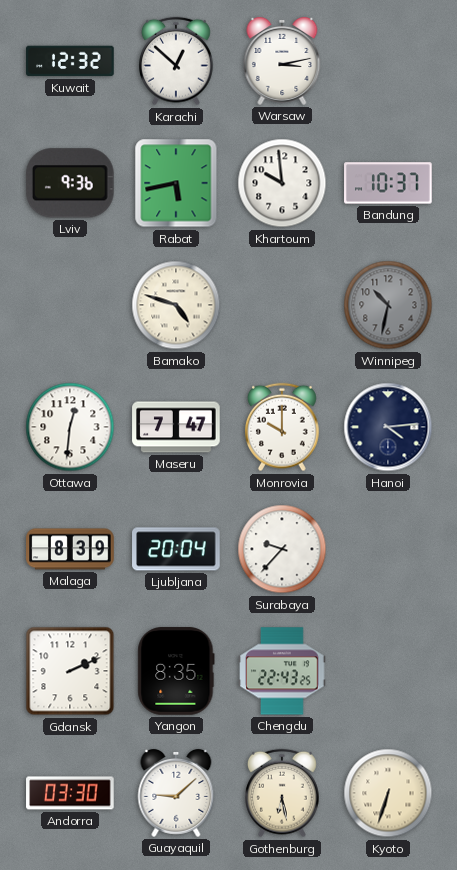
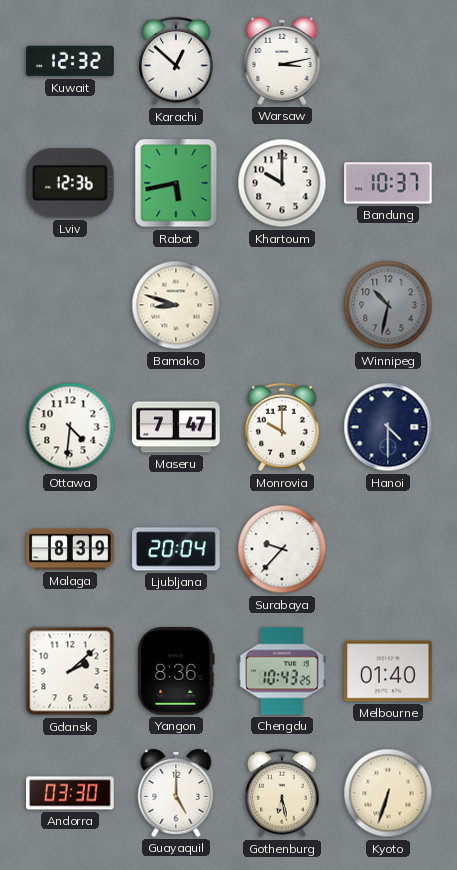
Lviv: 9:36 -> 12:36 (70, 183)
Khartoum: 9:59 -> 10:00 (282, 183)
Bamako: 4:48 -> 8:48 (176, 305)
Ottawa: 12:31 -> 4:31 (70, 427)
Hanoi: 4:14 -> 4:30 (388, 427)
Gdansk: 2:11 -> 2:08 (70, 671)
Yangon: 8:35 -> 8:36 (176, 671)
Chengdu: 22:43 -> 10:43 (282, 671)
Melbourne: none -> 01:40 (388, 671)
Guayaquil: 9:08 -> 5:00 (176, 793)
